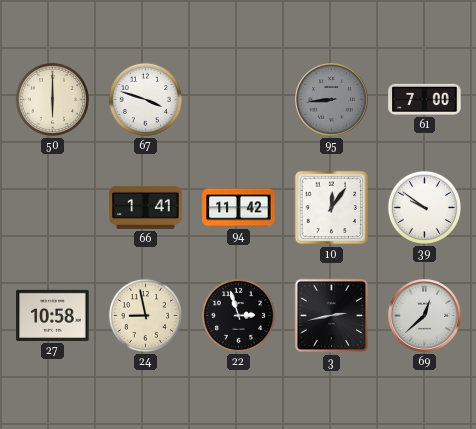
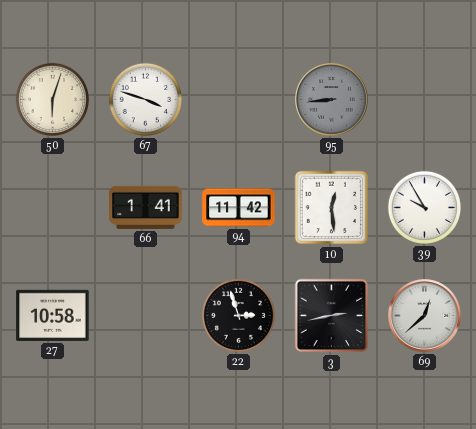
50: 6:00 -> 6:03 (52, 99)
61: 7:00 -> none (425, 99)
10: 12:06 -> 12:29 (332, 208)
39: 9:51 -> 9:55 (424, 207)
24: 8:58 -> none (145, 315)
